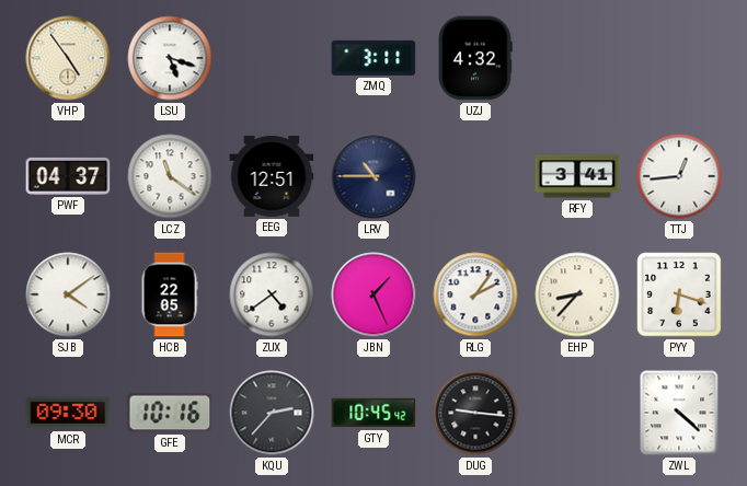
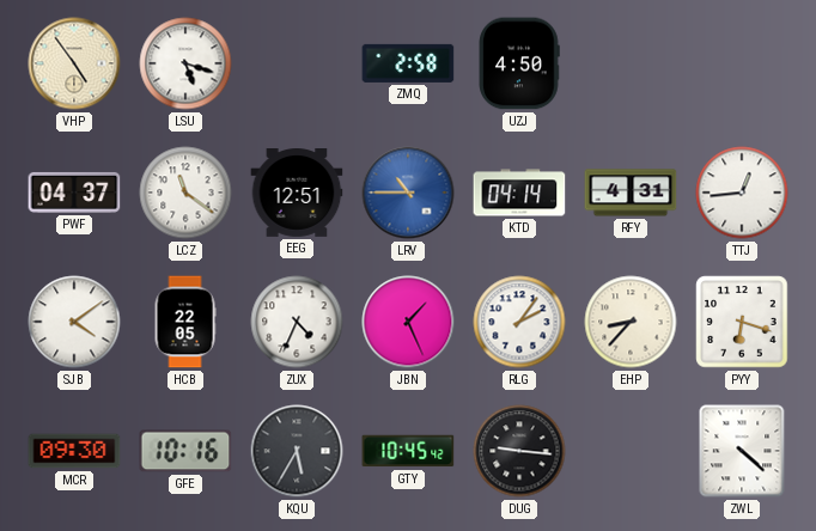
ZMQ: 3:11 -> 2:58 (408, 63)
UZJ: 4:32 -> 4:50 (519, 63)
LRV dial: navy -> blue (408, 193)
KTD: none -> 04:14 (519, 193)
RFY: 3:41 -> 4:31 (631, 193)
ZUX: 4:39 -> 4:34 (297, 322)
KQU: 2:37 -> 5:35 (297, 451)
